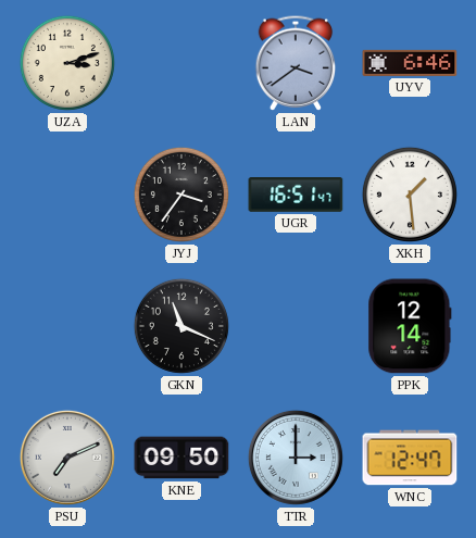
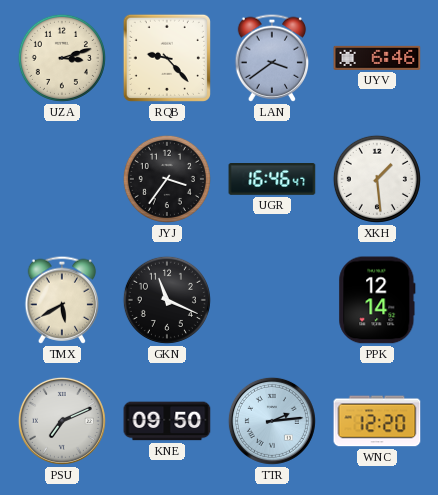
RQB: none -> 9:23 (167, 58)
UGR: 16:51 -> 16:46 (272, 180)
TMX: none -> 5:40 (62, 300)
TTR: 3:00 -> 2:14 (272, 421)
WNC: 12:47 -> 12:20 (377, 421)
